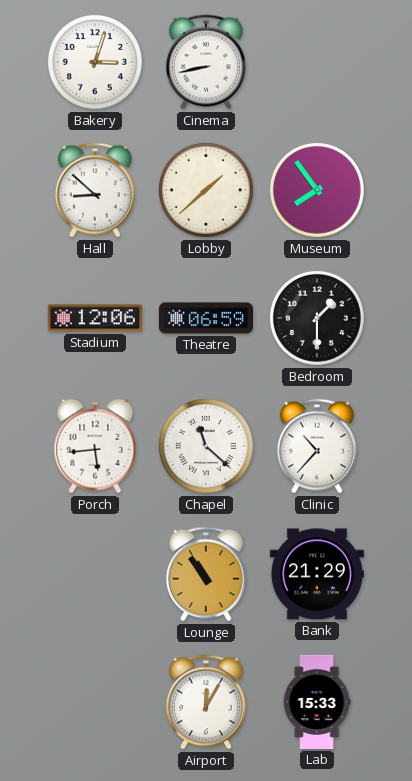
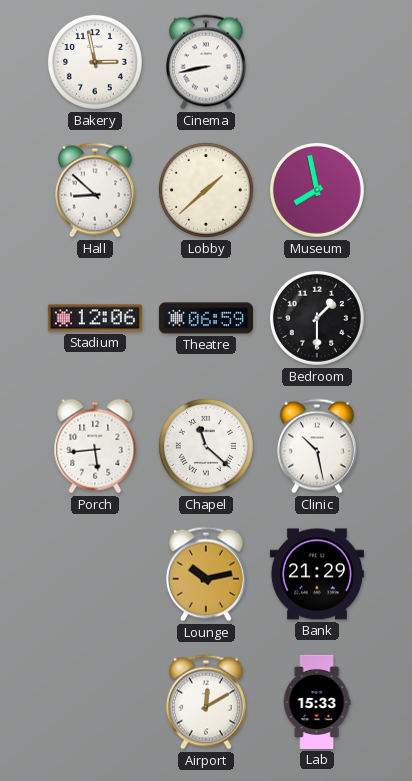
Bakery: 3:03 -> 2:58 (95, 62)
Museum: 7:54 -> 7:58 (317, 190)
Clinic: 10:37 -> 10:28 (317, 446)
Lounge: 10:54 -> 10:13 (206, 574)
Airport: 12:05 -> 12:10 (206, 702)
